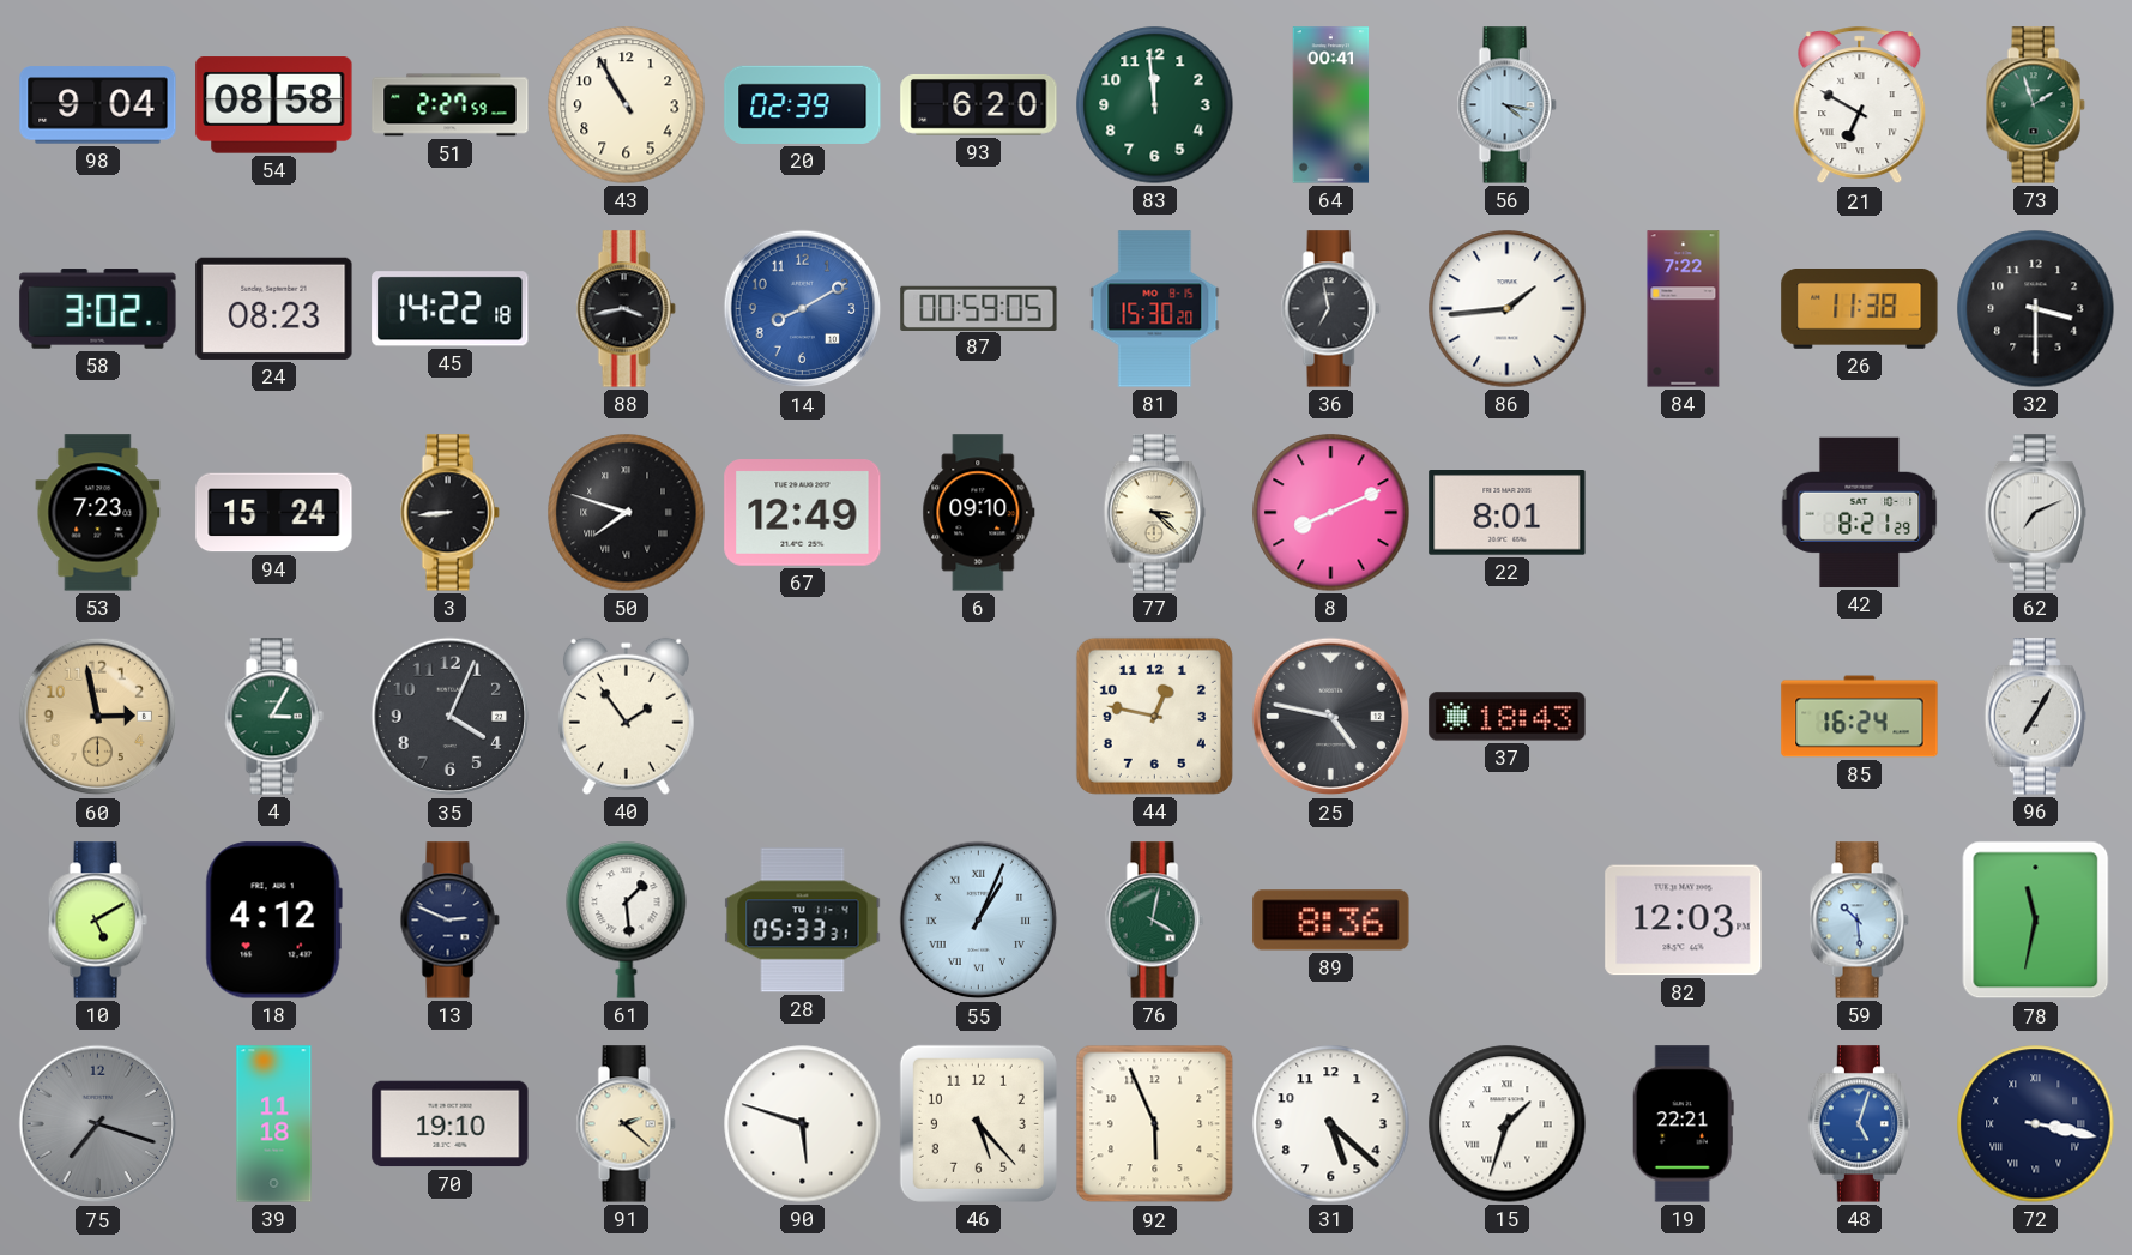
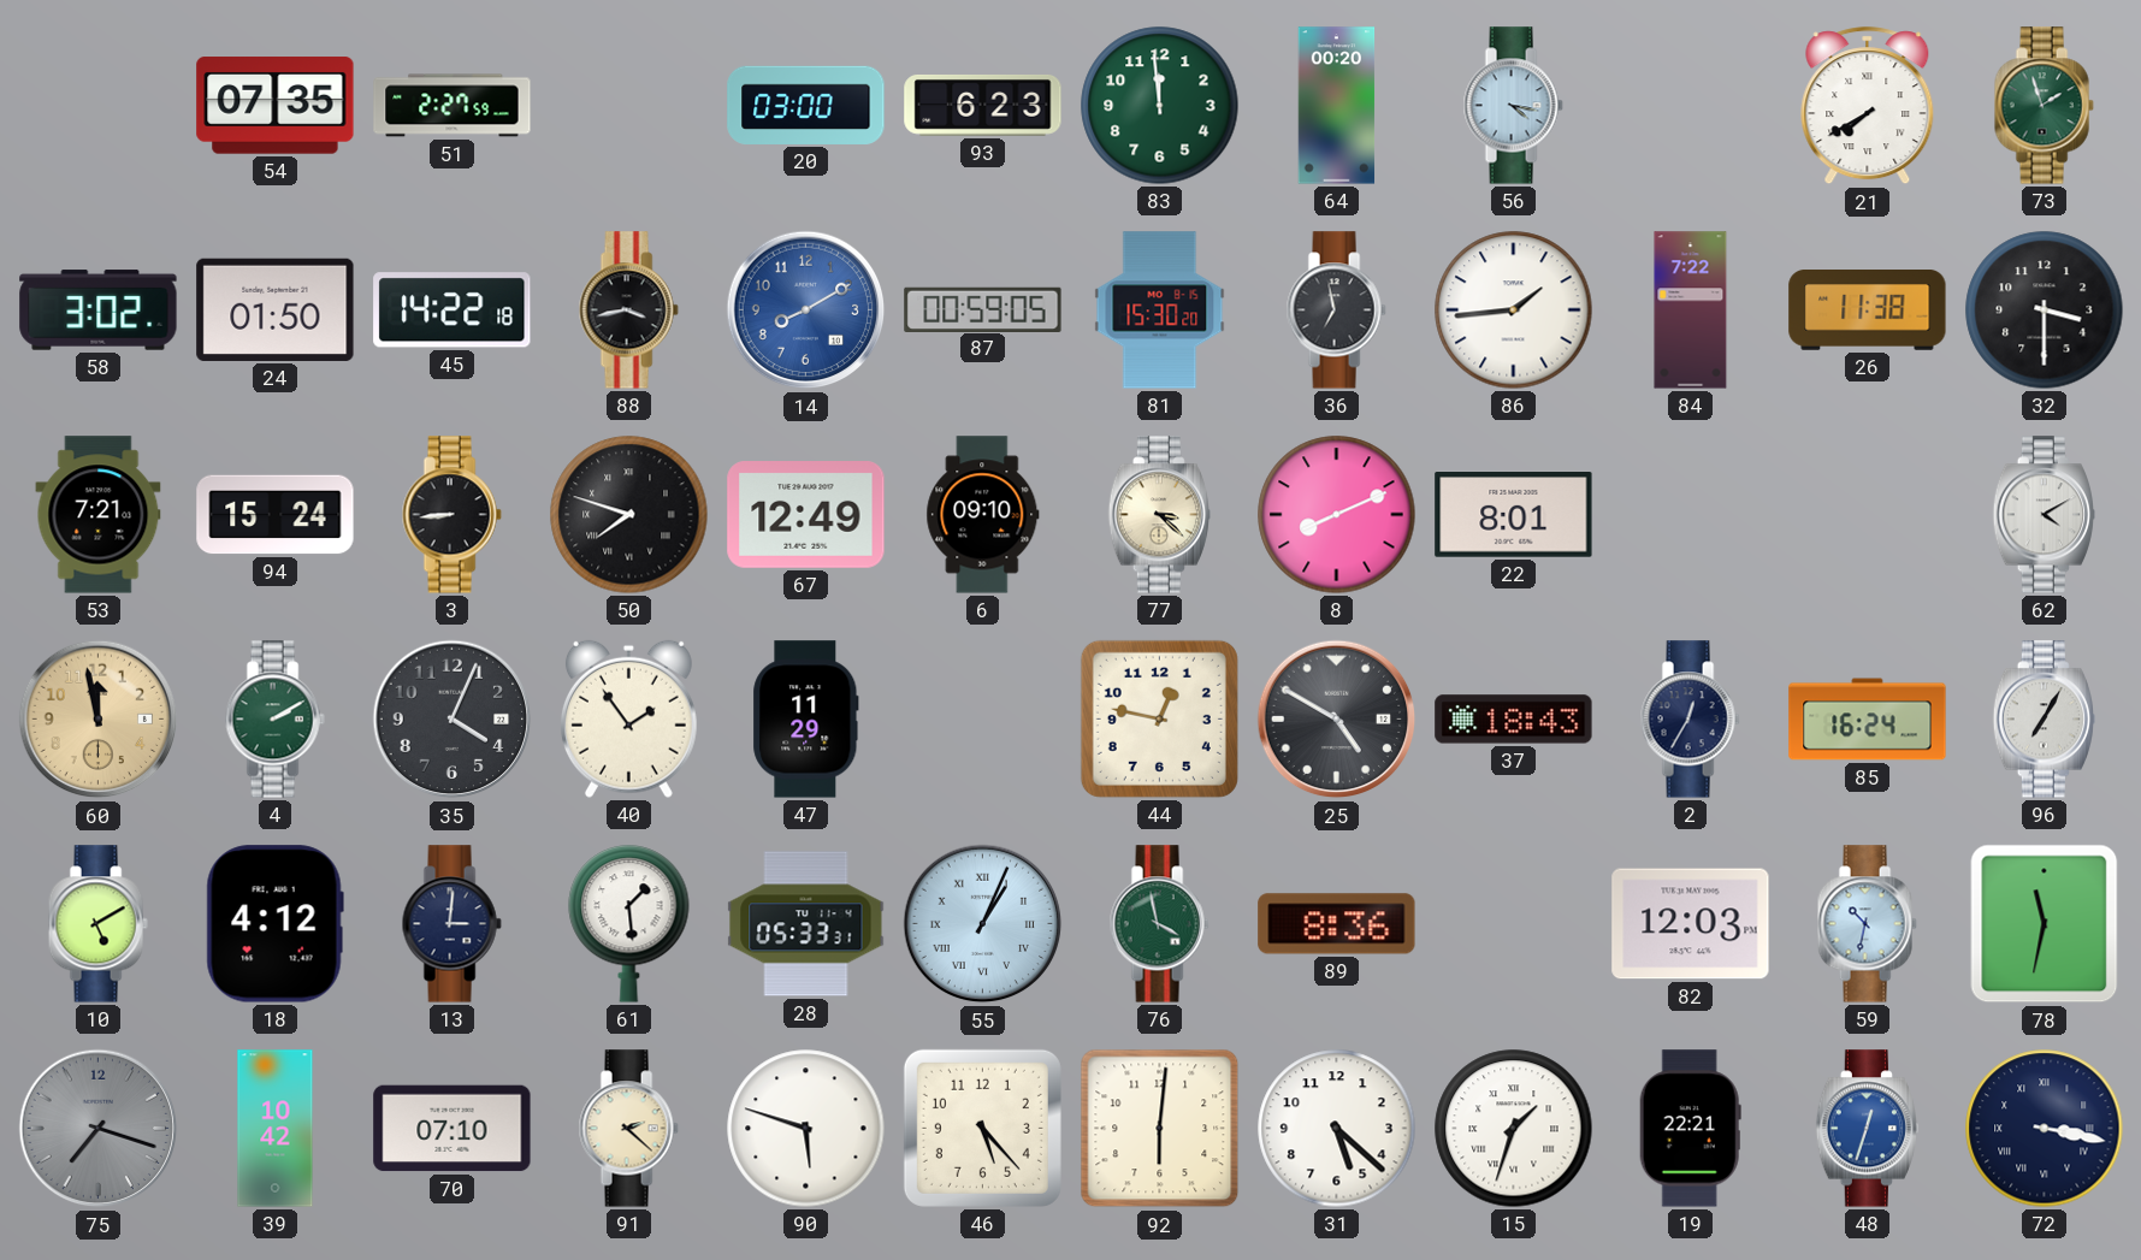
98: 9:04 -> none (98, 105)
54: 08:58 -> 07:35 (276, 106)
43: 10:55 -> none (627, 105)
20: 02:39 -> 03:00 (806, 105)
93: 6:20 -> 6:23 (983, 105)
64: 00:41 -> 00:20 (1337, 106)
21: 6:50 -> 7:40 (1868, 106)
24: 08:23 -> 01:50 (276, 309)
53: 7:23 -> 7:21 (99, 515)
42: 8:21 -> none (1860, 512)
62: 7:11 -> 4:10 (2044, 515)
60: 2:58 -> 11:58 (99, 720)
4: 3:05 -> 2:10 (274, 720)
47: none -> 11:29 (806, 720)
25: 4:47 -> 4:50 (1337, 720)
2: none -> 12:35 (1690, 720)
13: 2:49 -> 3:01 (451, 924)
76: 4:02 -> 3:58 (1159, 924)
59: 10:29 -> 10:32 (1867, 924)
39: 11:18 -> 10:42 (276, 1129)
70: 19:10 -> 07:10 (453, 1129)
92: 5:56 -> 6:01 (1160, 1129)
48: 5:03 -> 12:33 (1867, 1129)
